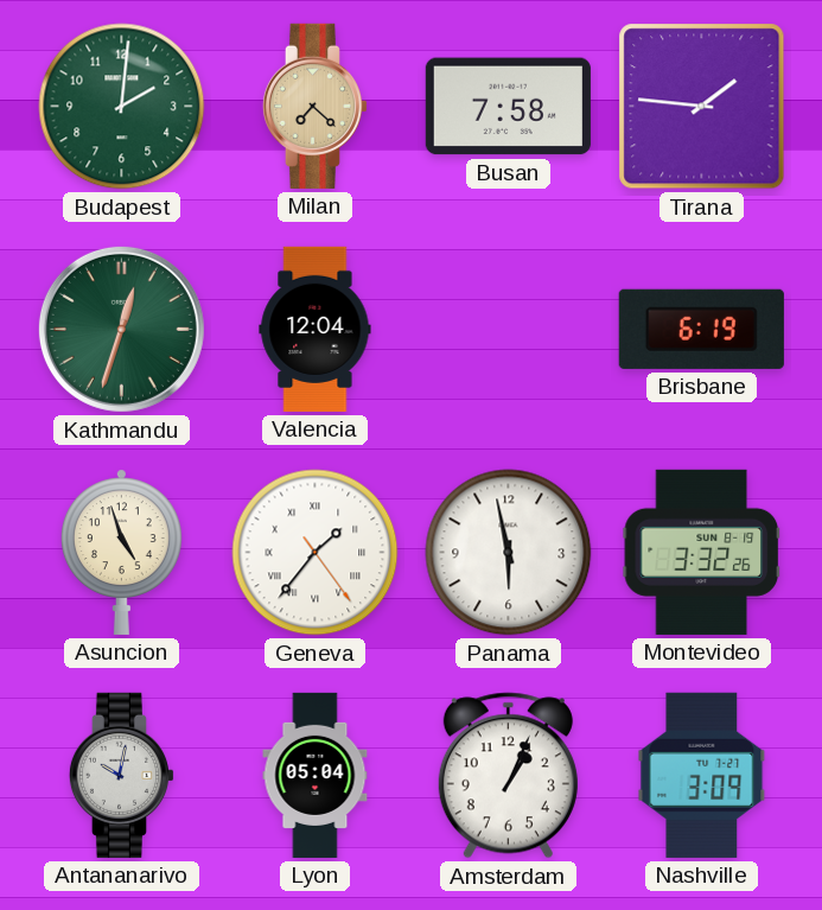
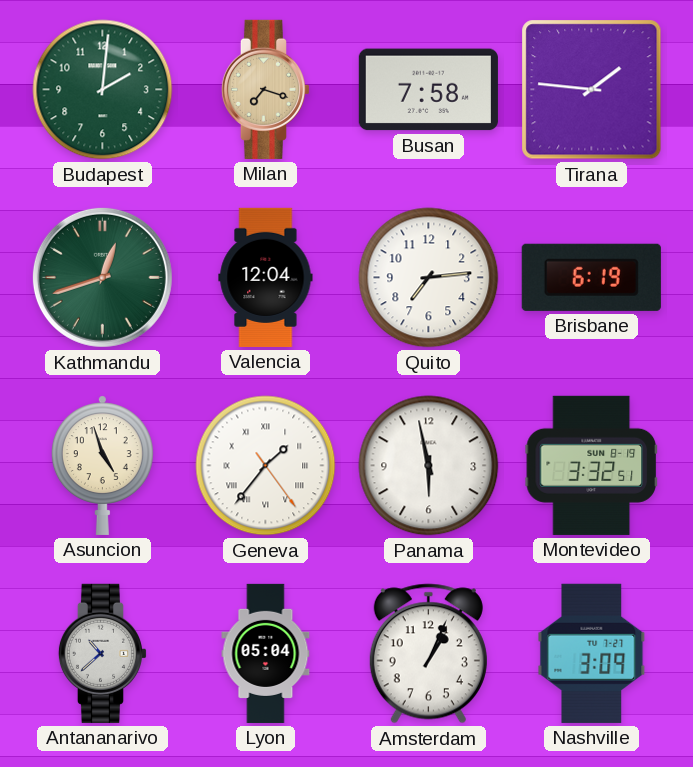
Milan: 7:22 -> 7:18 (265, 89)
Kathmandu: 12:33 -> 12:42 (102, 277)
Quito: none -> 7:14 (429, 278)
Montevideo: 3:32:26 -> 3:32:51 (592, 465)
Antananarivo: 10:02 -> 10:38 (102, 653)
